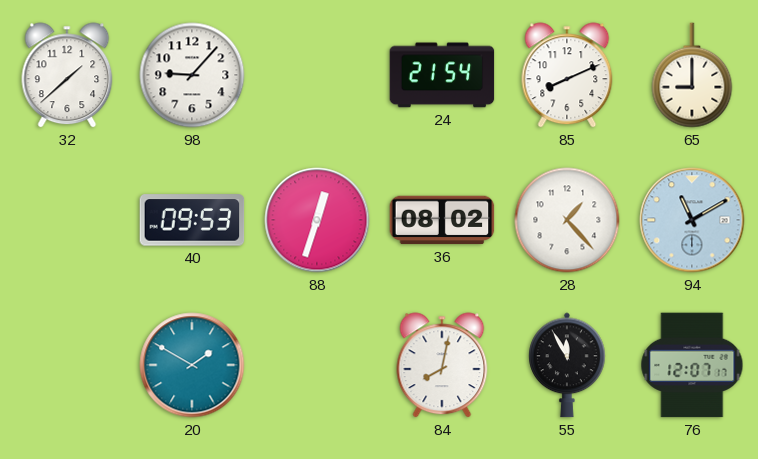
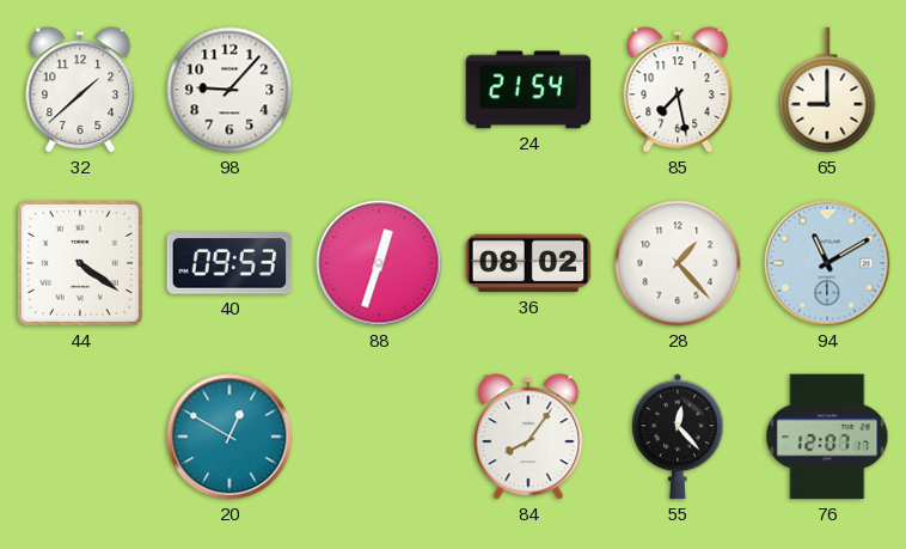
85: 8:11 -> 7:28 (678, 90)
44: none -> 4:21 (80, 263)
20: 1:50 -> 12:50 (229, 437)
84: 8:02 -> 8:06 (528, 437)
55: 11:55 -> 12:23 (678, 437)
